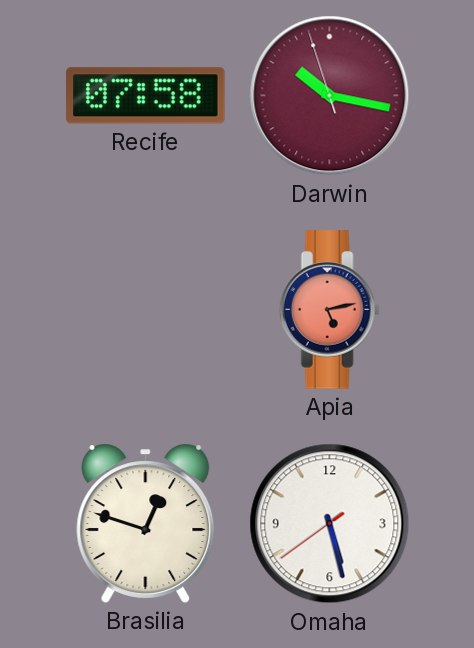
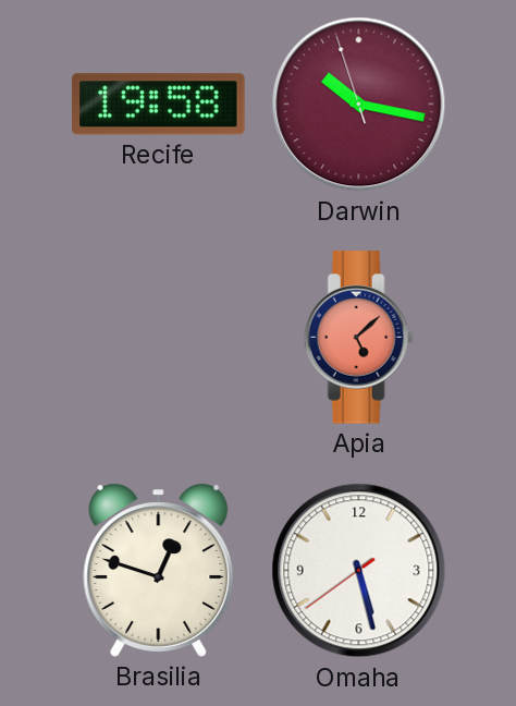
Recife: 07:58 -> 19:58 (159, 105)
Apia: 5:13 -> 5:08 (358, 338)
